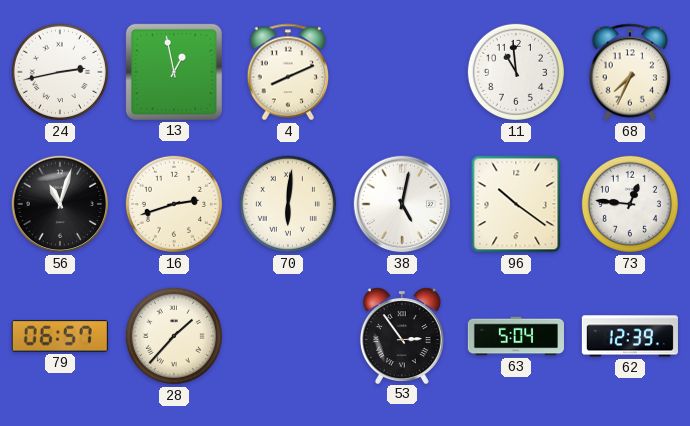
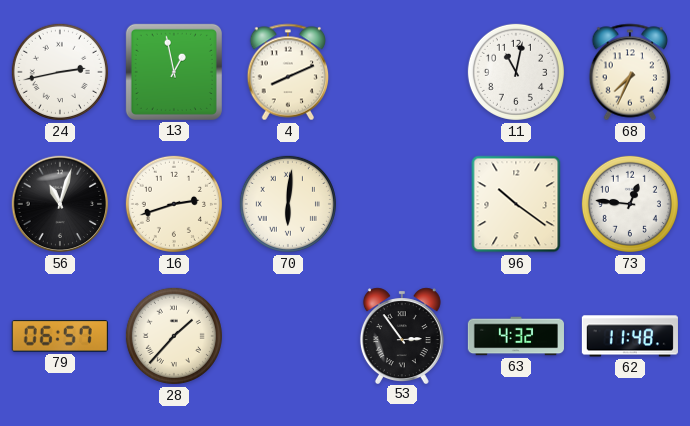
11: 10:59 -> 11:02 (516, 72)
38: 5:02 -> none (402, 204)
63: 5:04 -> 4:32 (516, 336)
62: 12:39 -> 11:48 (630, 336)
